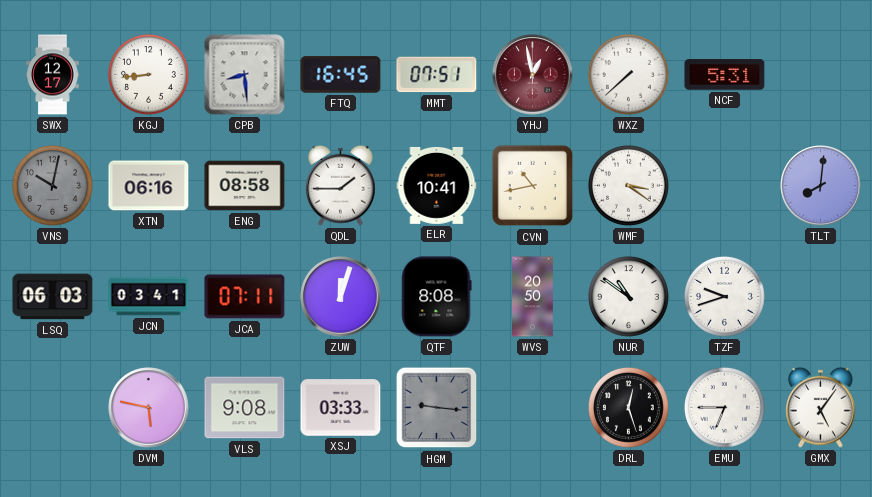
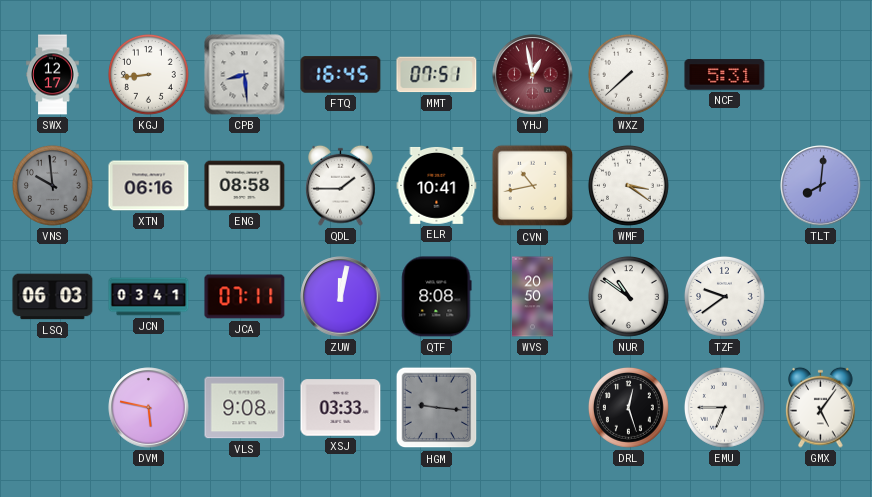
VNS: 10:02 -> 9:59 (52, 185)
ZUW: 12:03 -> 12:02 (341, 297)
TZF: 9:42 -> 9:39 (724, 296)
